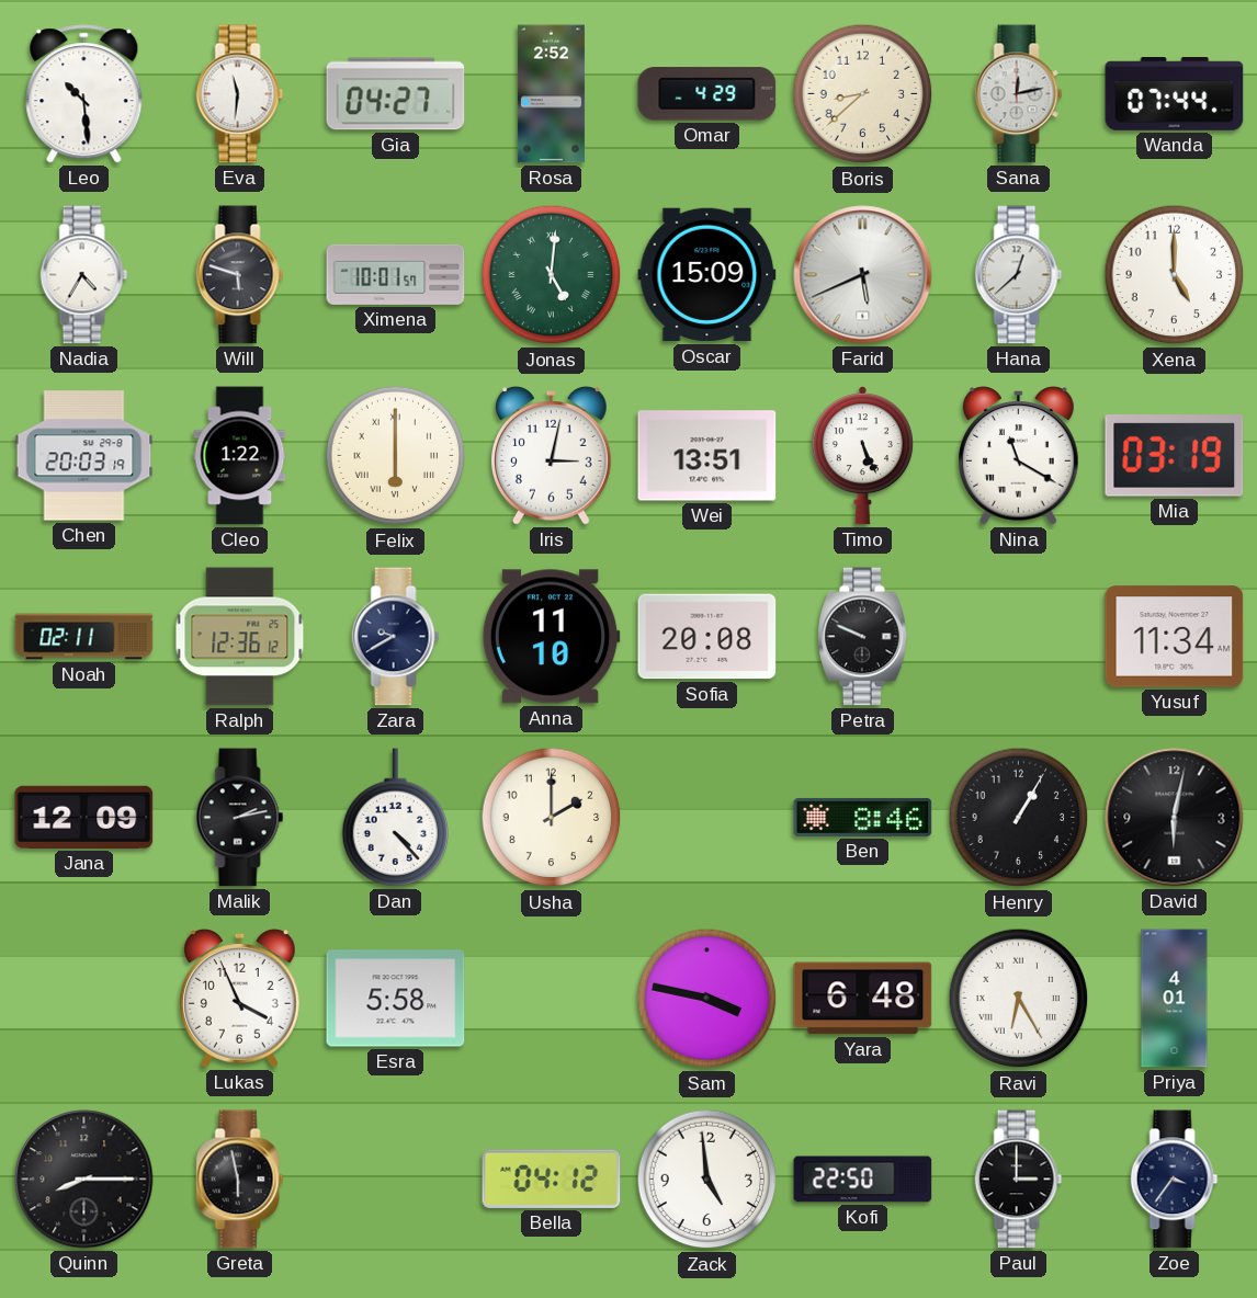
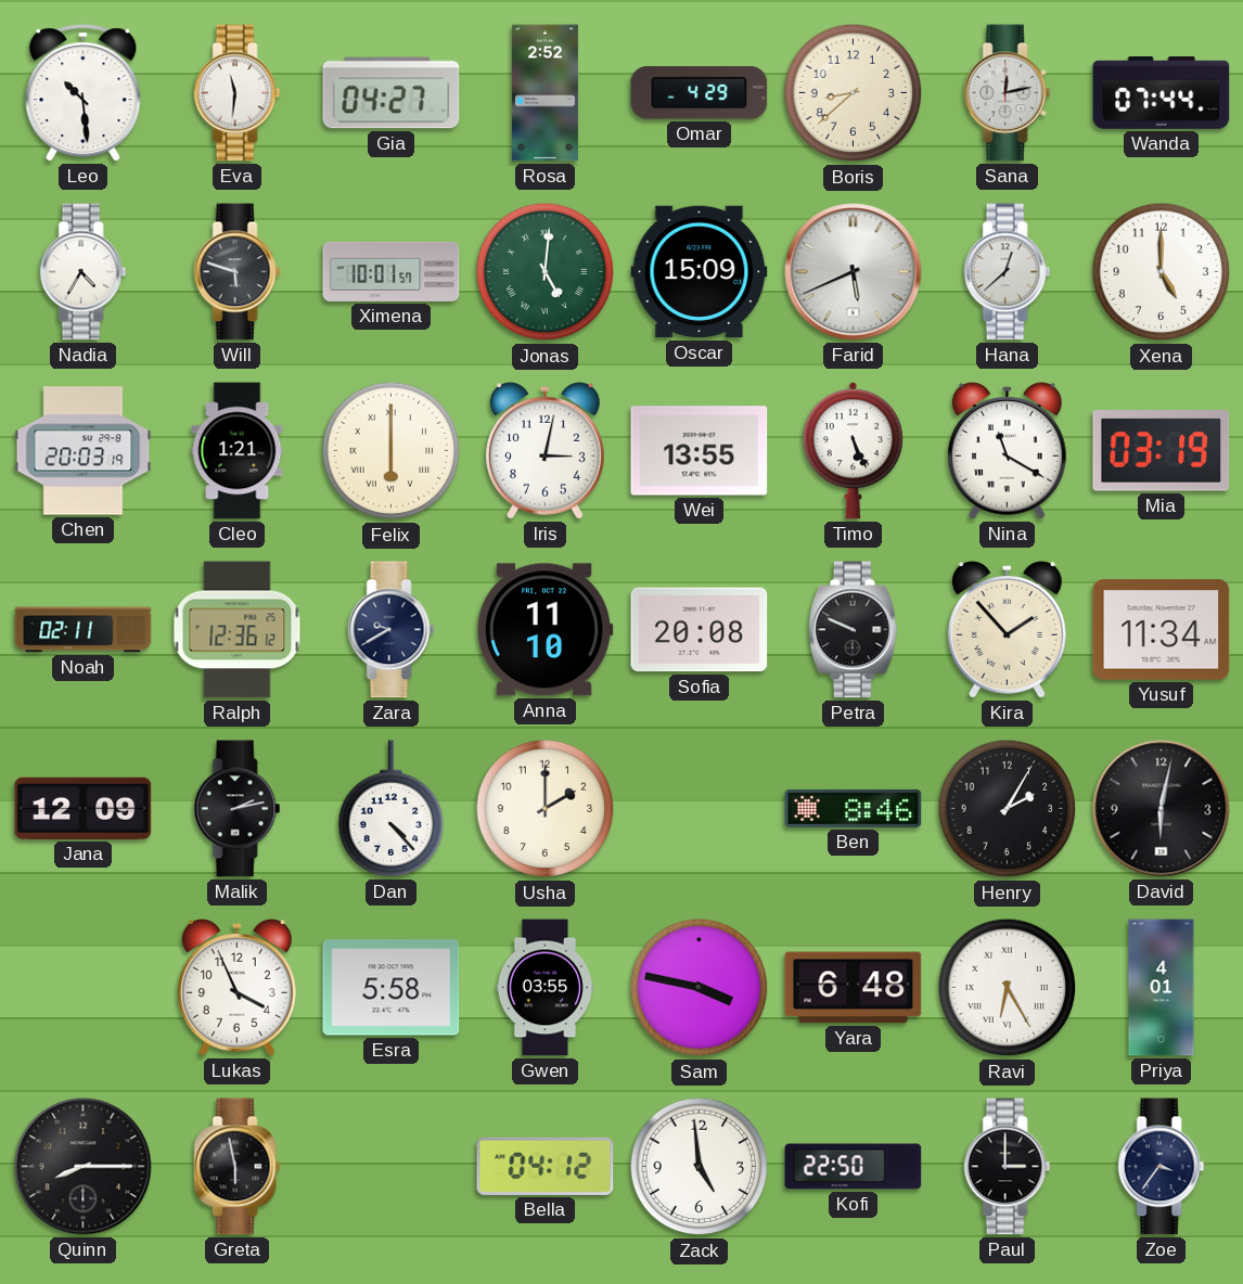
Cleo: 1:22 -> 1:21 (238, 451)
Wei: 13:51 -> 13:55 (700, 451)
Kira: none -> 1:53 (1008, 630)
Henry: 1:05 -> 2:05 (1008, 809)
Gwen: none -> 03:55 (544, 988)
